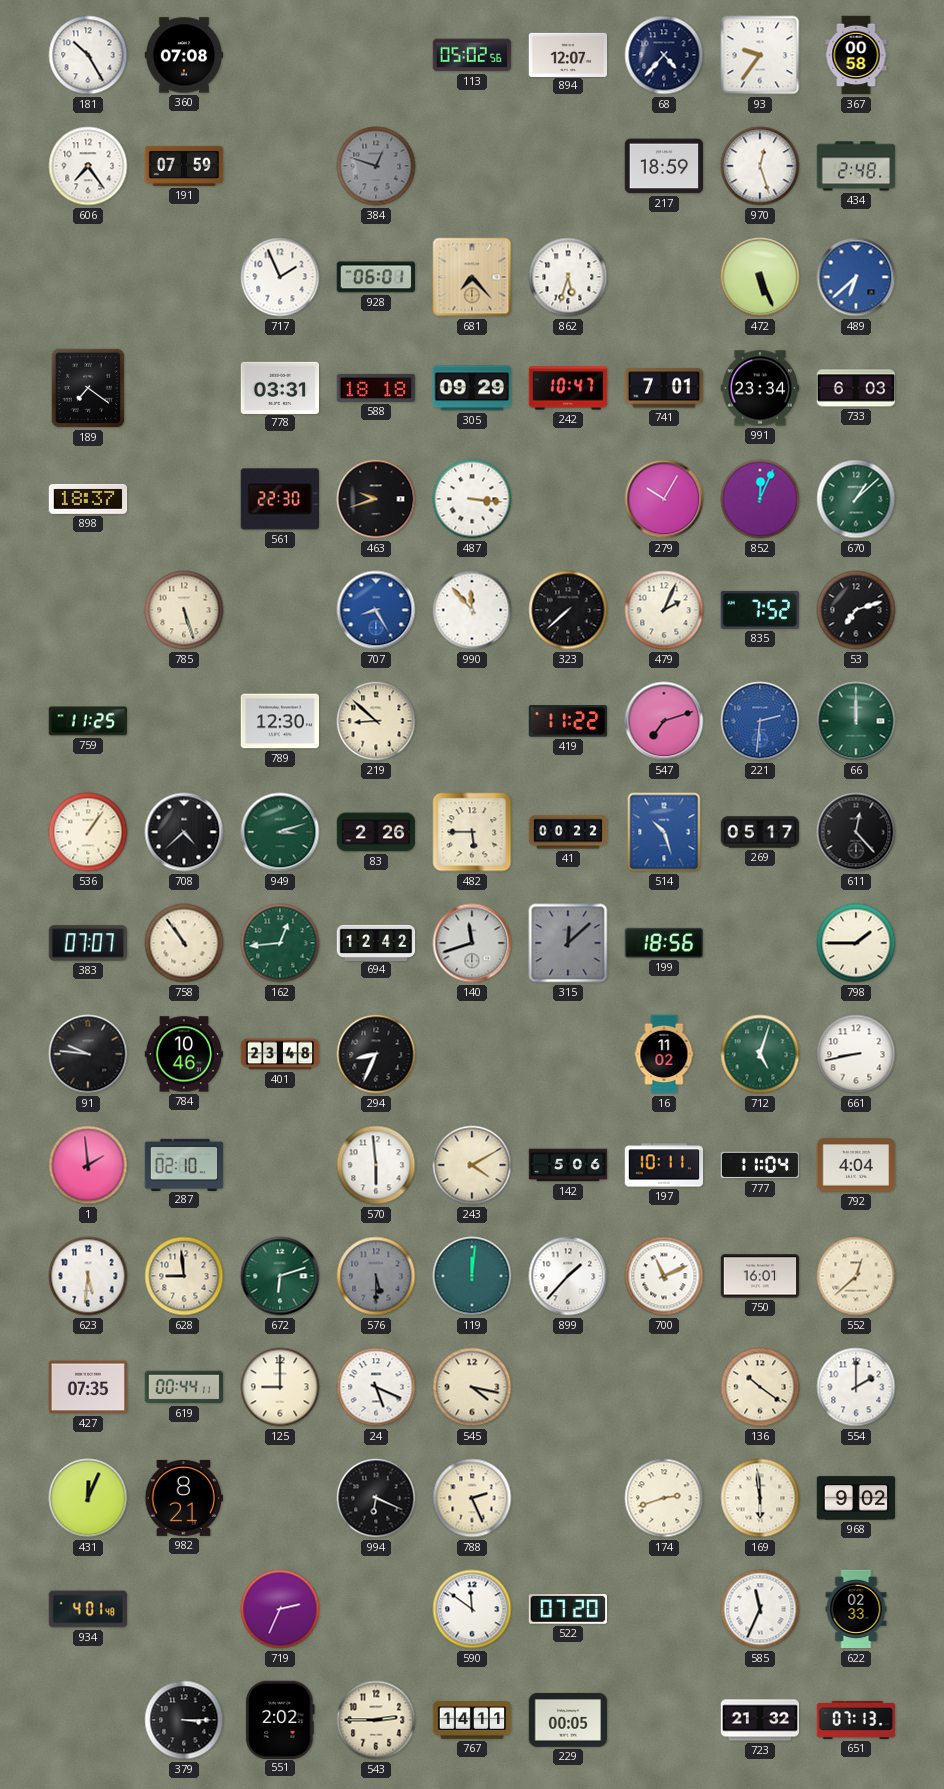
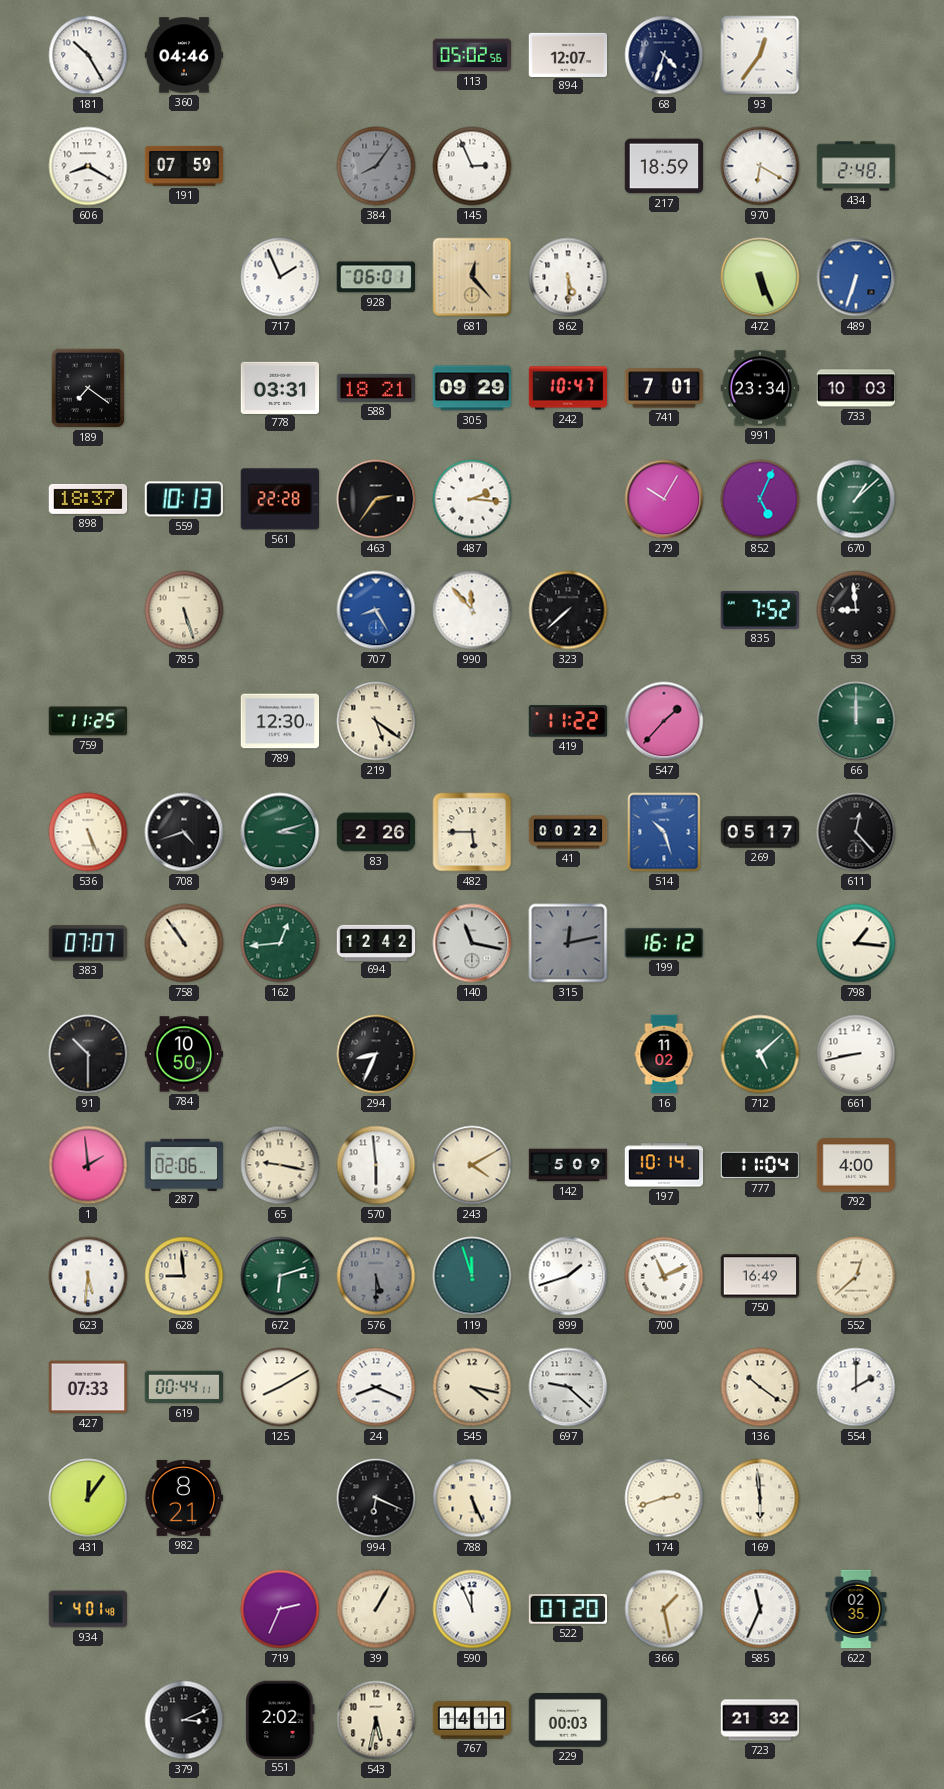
360: 07:08 -> 04:46 (184, 55)
68: 4:37 -> 4:33 (664, 55)
93: 9:36 -> 12:36 (760, 55)
367: 00:58 -> none (856, 55)
606: 7:24 -> 8:20 (88, 166)
384: 12:48 -> 8:06 (376, 166)
145: none -> 2:56 (472, 166)
970: 12:27 -> 6:20 (760, 166)
681: 7:23 -> 12:23 (472, 277)
862: 5:33 -> 5:30 (568, 277)
489: 6:38 -> 6:33 (856, 277)
588: 18:18 -> 18:21 (376, 388)
733: 6:03 -> 10:03 (856, 388)
559: none -> 10:13 (183, 499)
561: 22:30 -> 22:28 (279, 499)
463: 9:42 -> 2:36 (376, 499)
487: 3:16 -> 2:16 (472, 499)
852: 12:04 -> 5:04 (760, 499)
479: 2:04 -> none (664, 610)
53: 7:12 -> 8:59 (856, 610)
219: 8:52 -> 5:21 (376, 721)
547: 7:12 -> 1:37 (664, 721)
221: 2:31 -> none (760, 721)
536: 1:06 -> 5:26 (88, 832)
708: 4:38 -> 4:42 (184, 832)
140: 11:42 -> 11:17 (472, 943)
315: 12:08 -> 12:13 (568, 943)
199: 18:56 -> 16:12 (663, 943)
798: 1:45 -> 1:16 (856, 943)
91: 9:46 -> 10:30 (88, 1054)
784: 10:46 -> 10:50 (184, 1054)
401: 23:48 -> none (280, 1054)
712: 5:03 -> 5:08 (760, 1054)
287: 02:10 -> 02:06 (184, 1164)
65: none -> 9:17 (280, 1165)
142: 5:06 -> 5:09 (568, 1165)
197: 10:11 -> 10:14 (664, 1165)
792: 4:04 -> 4:00 (856, 1165)
119: 12:01 -> 11:57 (472, 1276)
899: 1:37 -> 1:42 (568, 1276)
750: 16:01 -> 16:49 (760, 1276)
427: 07:35 -> 07:33 (88, 1387)
125: 9:00 -> 8:10 (280, 1387)
24: 5:19 -> 8:19 (376, 1387)
697: none -> 9:22 (568, 1387)
431: 12:04 -> 12:06 (88, 1498)
788: 2:26 -> 5:26 (472, 1498)
968: 9:02 -> none (856, 1498)
39: none -> 1:05 (376, 1609)
590: 11:51 -> 11:56 (472, 1609)
366: none -> 1:28 (664, 1609)
622: 02:33 -> 02:35 (856, 1609)
379: 3:15 -> 3:11 (184, 1720)
543: 2:45 -> 5:32 (376, 1720)
229: 00:05 -> 00:03 (568, 1720)
651: 07:13 -> none (856, 1720)
